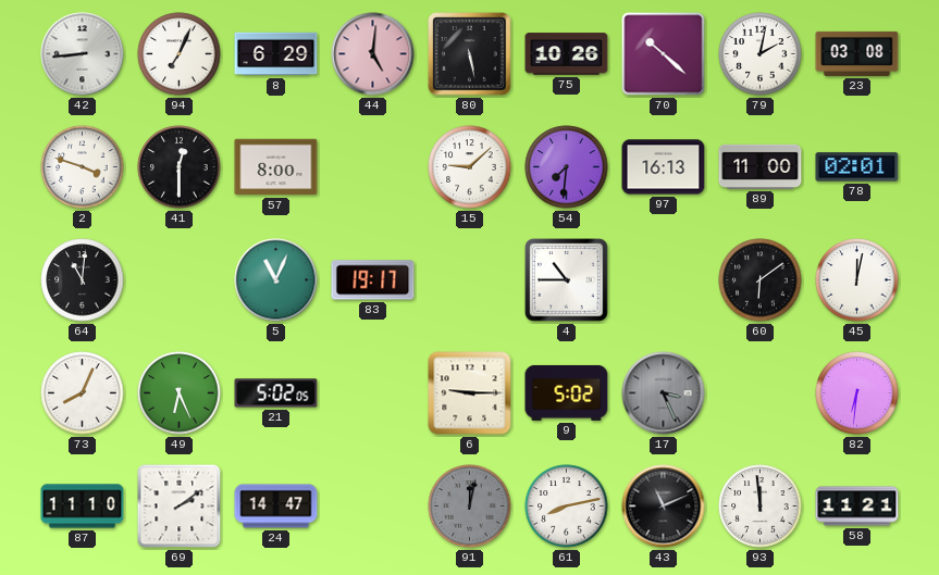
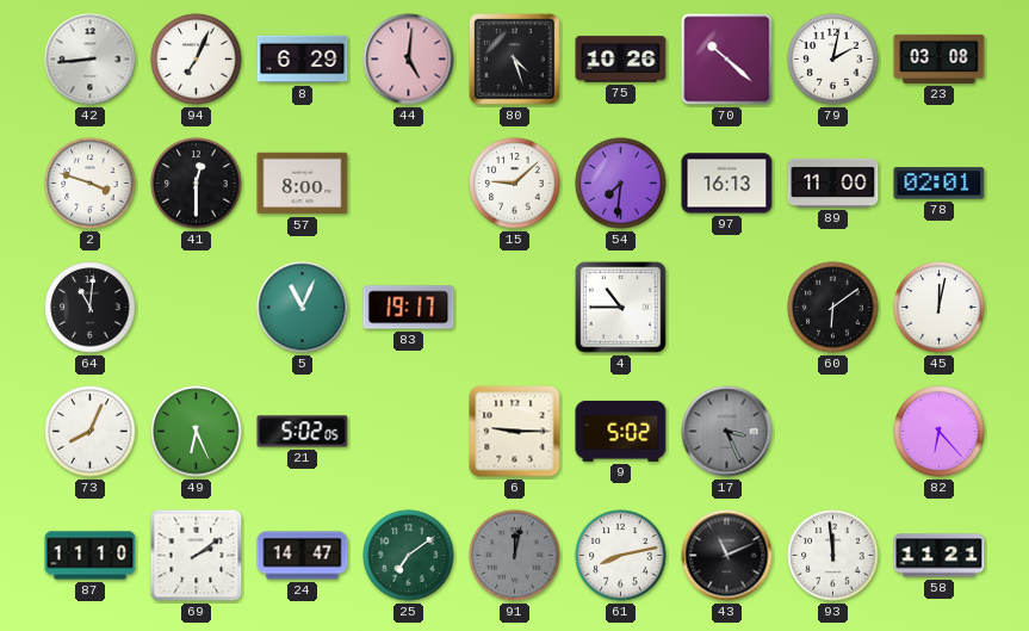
80: 5:28 -> 4:27 (515, 60)
82: 6:31 -> 6:23 (940, 432)
25: none -> 7:09 (409, 556)
